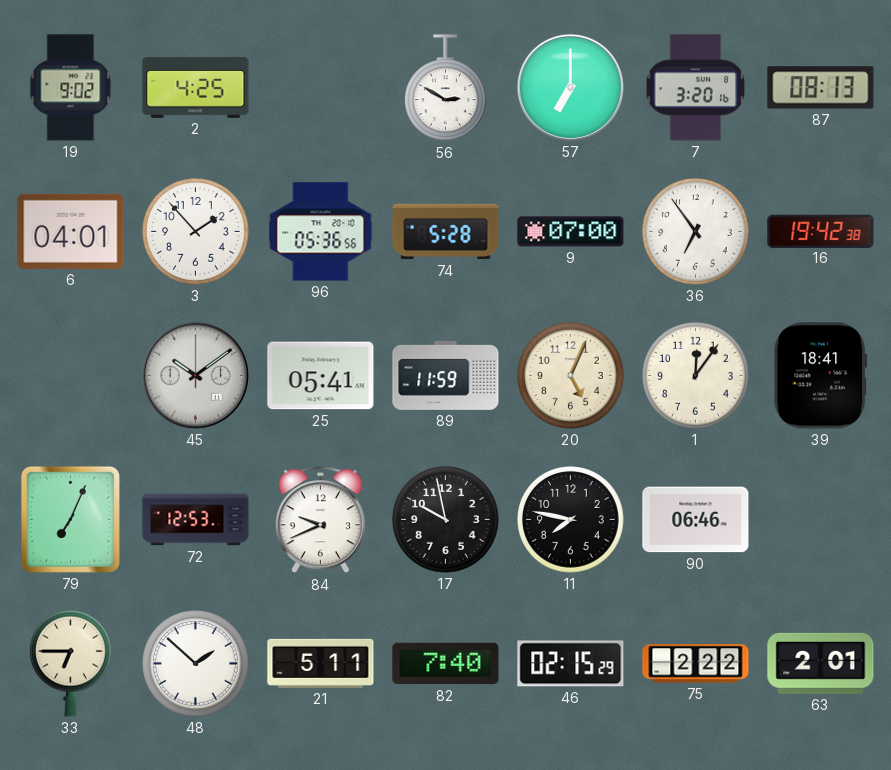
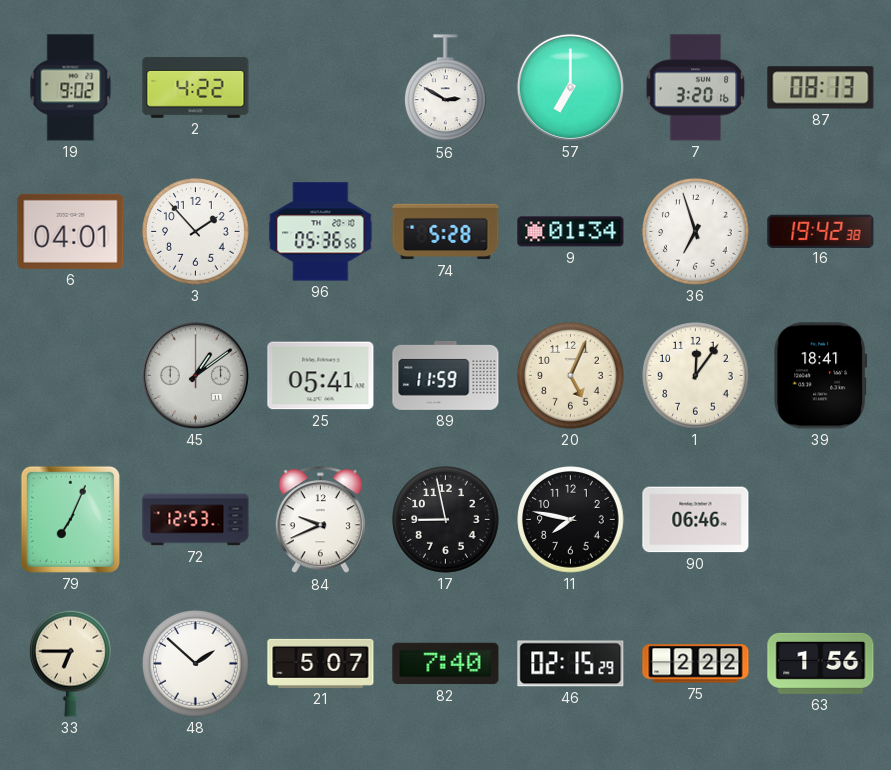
2: 4:25 -> 4:22 (196, 87)
9: 07:00 -> 01:34 (571, 232)
36: 6:54 -> 6:57 (696, 232)
45: 10:09 -> 1:09 (195, 375)
17: 9:58 -> 8:58 (446, 520)
21: 5:11 -> 5:07 (321, 663)
63: 2:01 -> 1:56 (821, 663)
